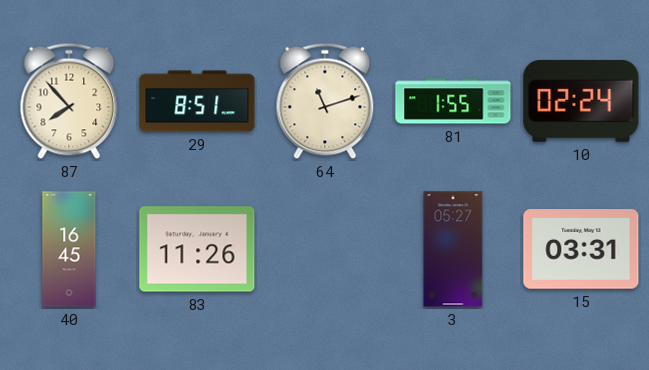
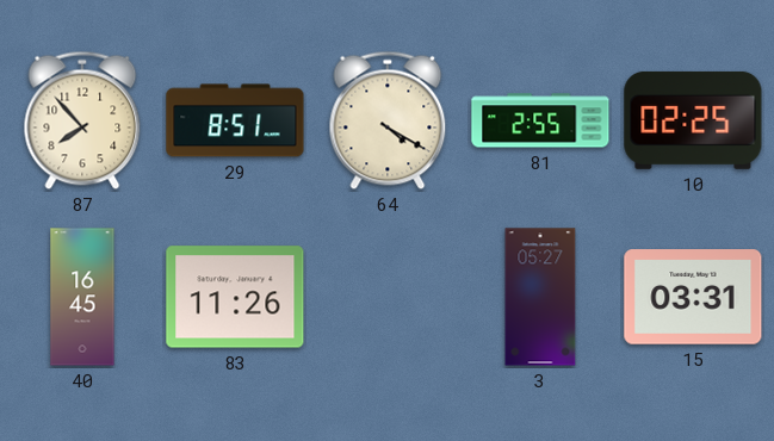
64: 11:12 -> 4:20 (388, 120)
81: 1:55 -> 2:55 (540, 120)
10: 02:24 -> 02:25 (693, 120)
